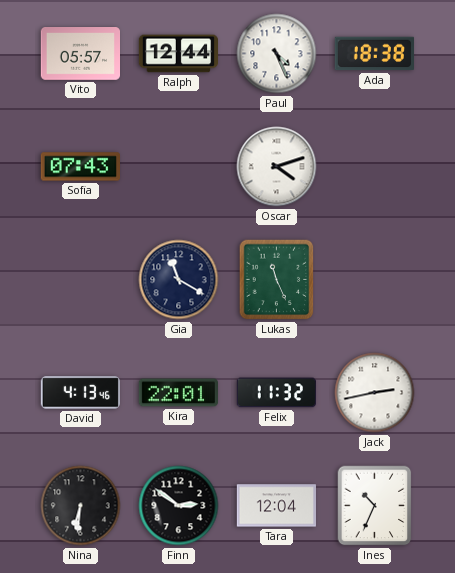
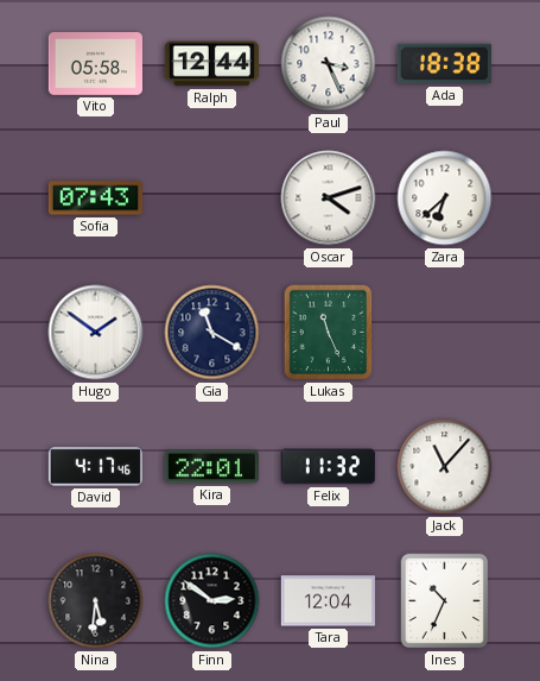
Vito: 05:57 -> 05:58 (95, 64)
Paul: 4:26 -> 3:26 (329, 64)
Zara: none -> 6:38 (445, 198)
Hugo: none -> 1:51 (96, 333)
David: 4:13 -> 4:17 (95, 467)
Jack: 2:43 -> 11:07 (445, 467)
Nina: 6:31 -> 5:31 (96, 601)
